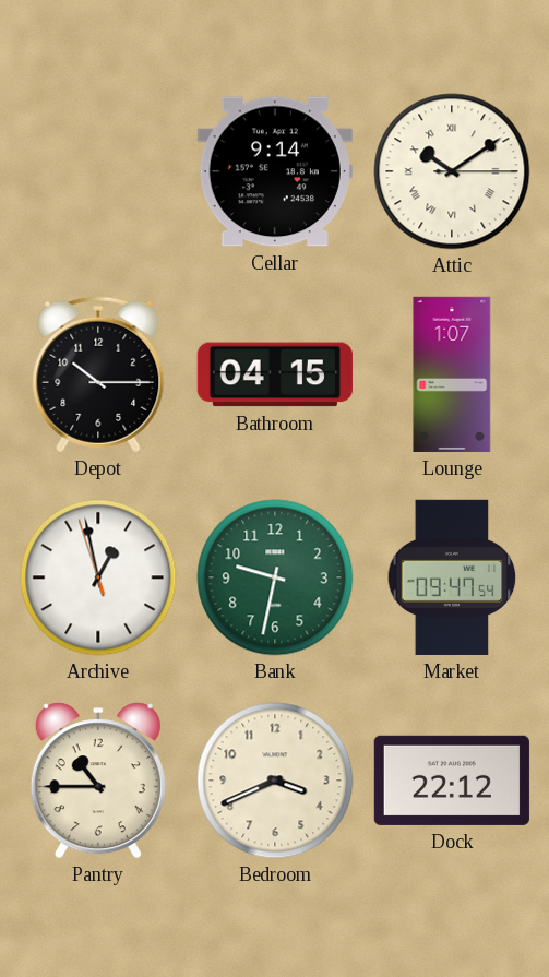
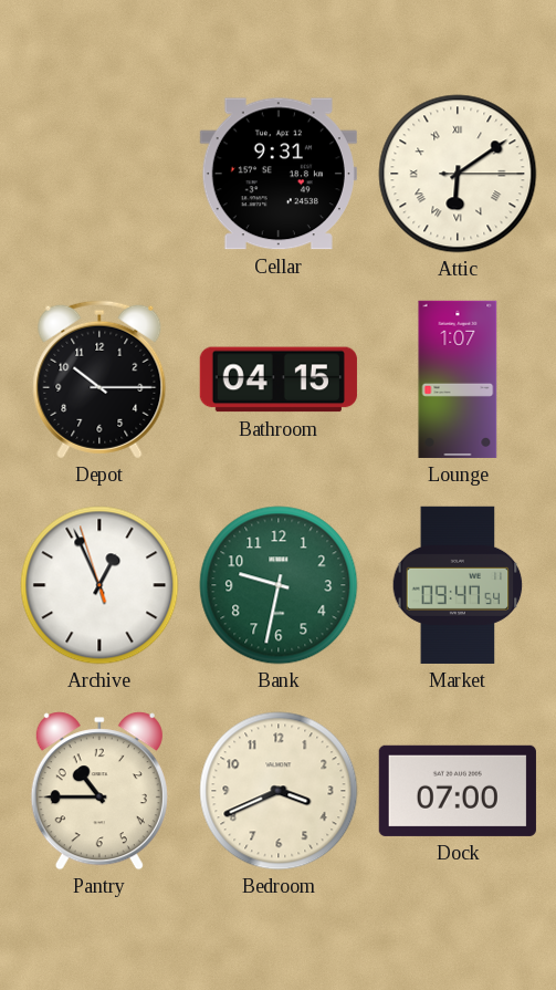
Cellar: 9:14 -> 9:31 (279, 174)
Attic: 10:09 -> 6:09 (458, 174)
Archive: 12:57 -> 12:55 (99, 585)
Dock: 22:12 -> 07:00 (458, 791)
